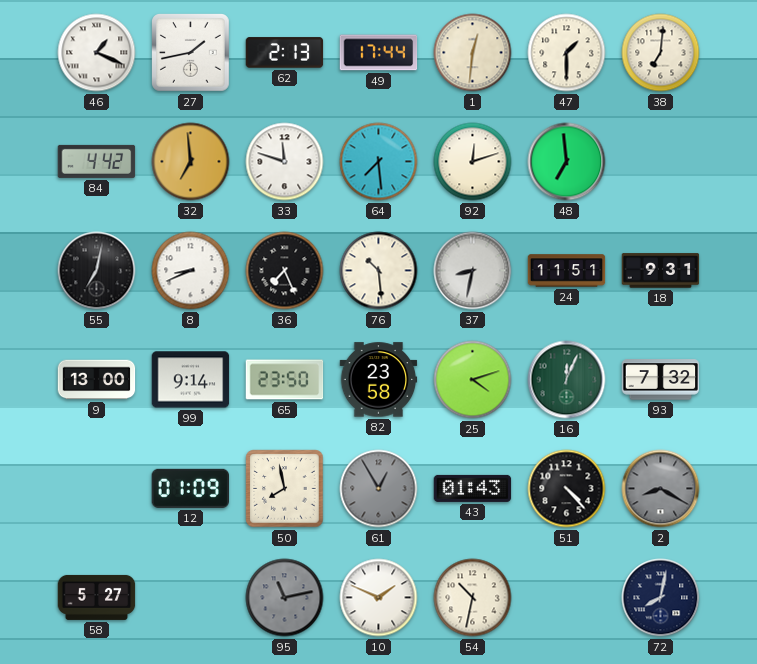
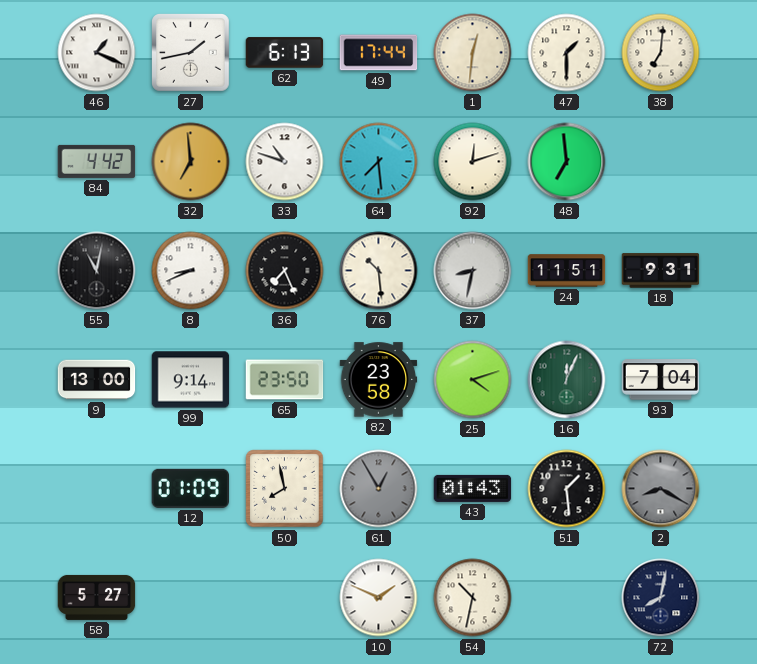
62: 2:13 -> 6:13 (285, 53)
33: 11:48 -> 10:48 (285, 162)
55: 7:02 -> 11:02 (97, 271)
93: 7:32 -> 7:04 (661, 380)
51: 4:23 -> 1:29 (567, 489)
95: 11:13 -> none (285, 598)
